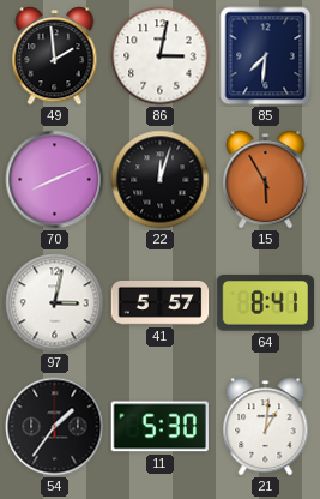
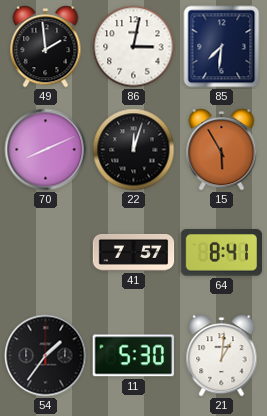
97: 3:02 -> none (55, 303)
41: 5:57 -> 7:57 (134, 252)
